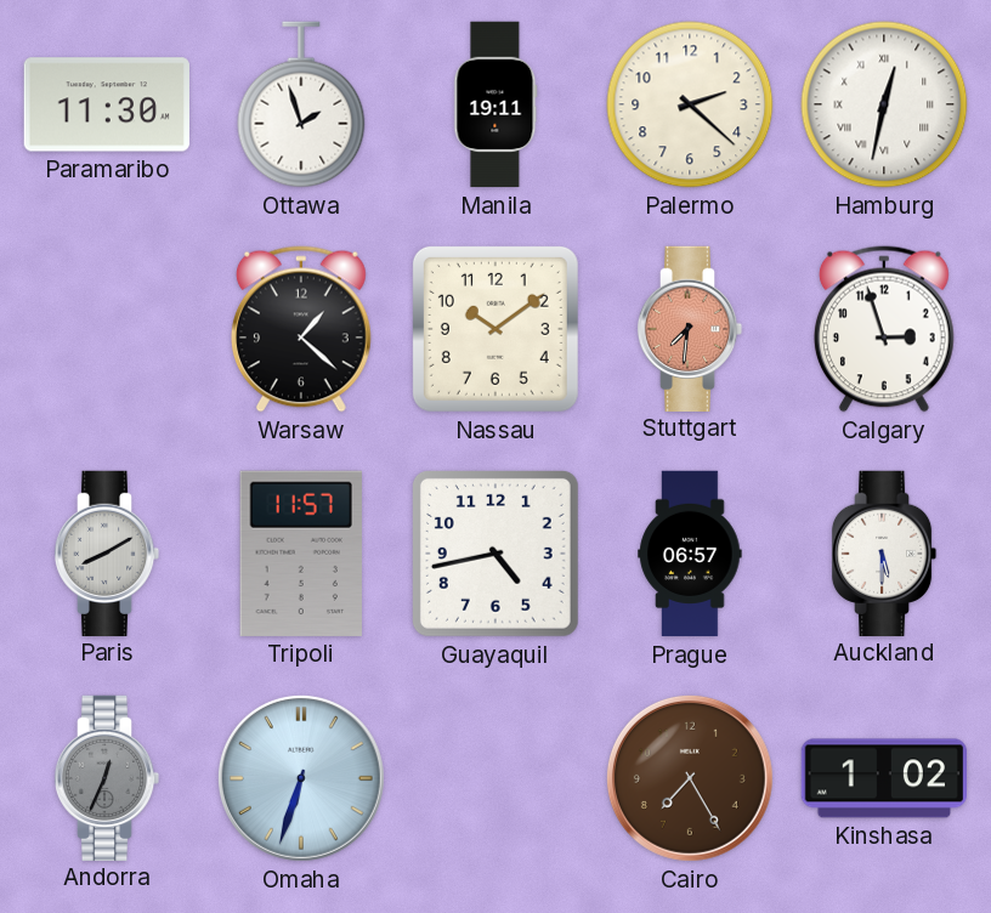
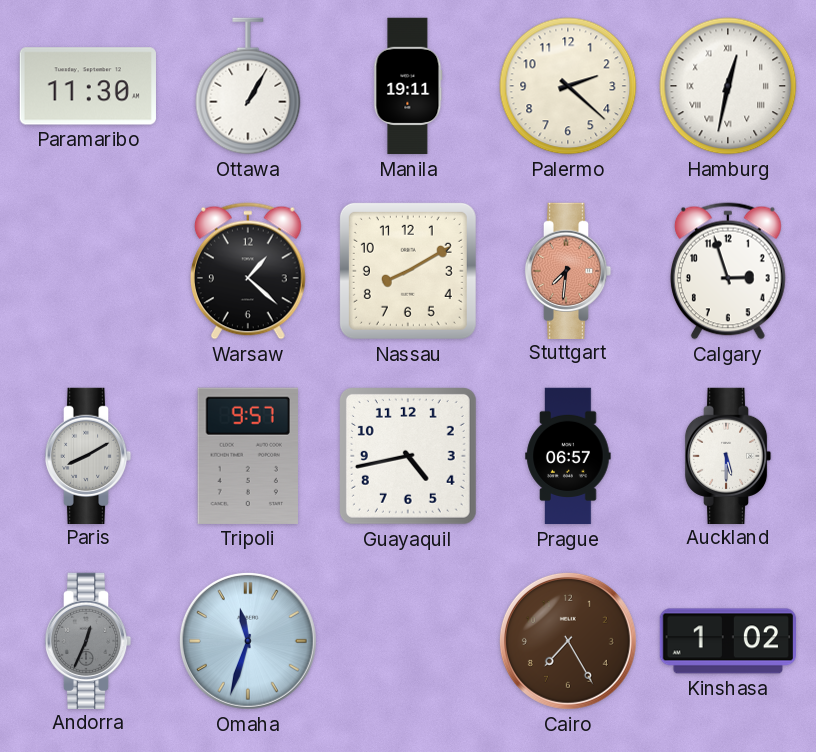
Ottawa: 1:57 -> 1:05 (248, 86)
Nassau: 10:09 -> 8:10 (408, 271)
Tripoli: 11:57 -> 9:57 (248, 456)
Omaha: 6:33 -> 11:33 (248, 641)
